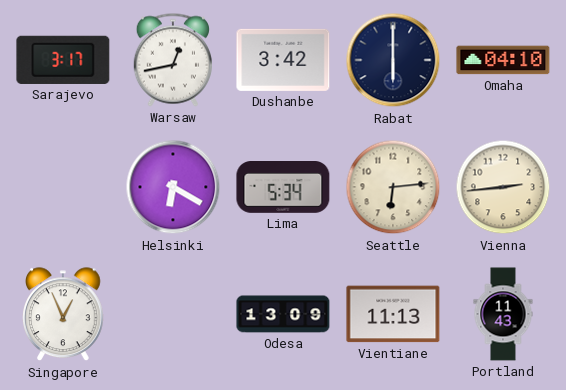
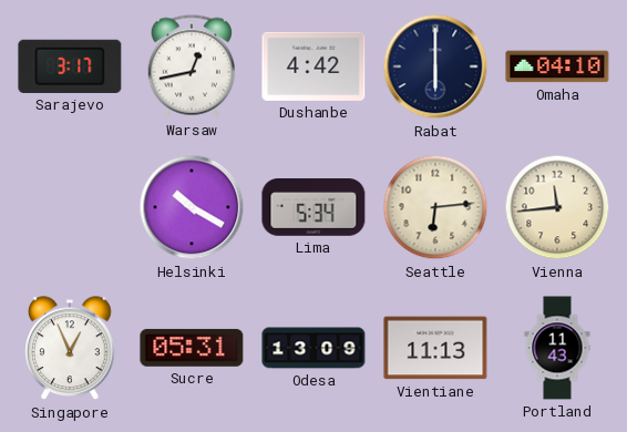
Dushanbe: 3:42 -> 4:42 (313, 66)
Helsinki: 6:20 -> 10:20 (192, 207)
Vienna: 2:44 -> 11:44 (557, 207)
Sucre: none -> 05:31 (192, 348)
